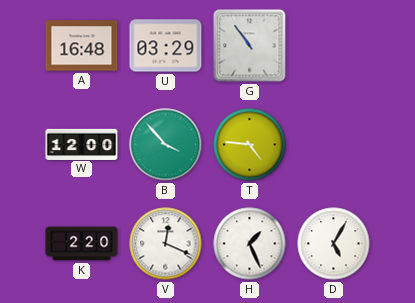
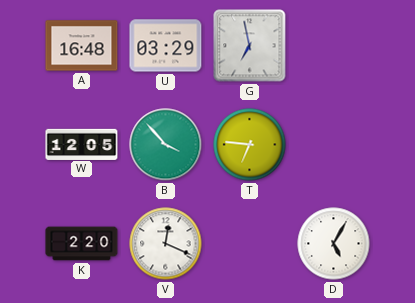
G: 10:54 -> 6:58 (250, 46)
W: 12:00 -> 12:05 (82, 144)
T: 4:46 -> 6:46 (250, 145)
H: 1:26 -> none (250, 244)
